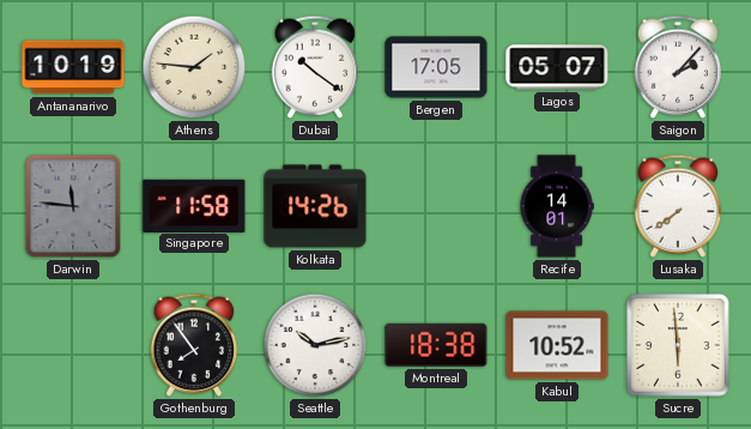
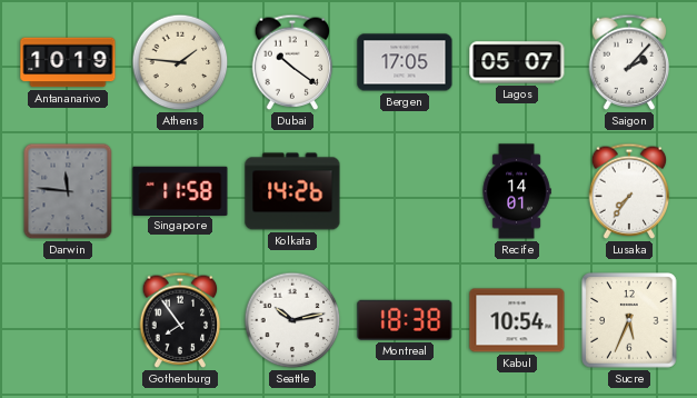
Lusaka: 7:39 -> 7:36 (629, 191)
Kabul: 10:52 -> 10:54 (517, 320)
Sucre: 5:59 -> 5:34 (629, 320)
